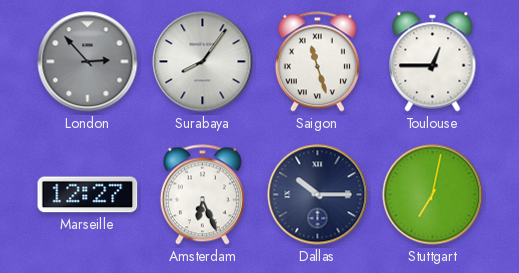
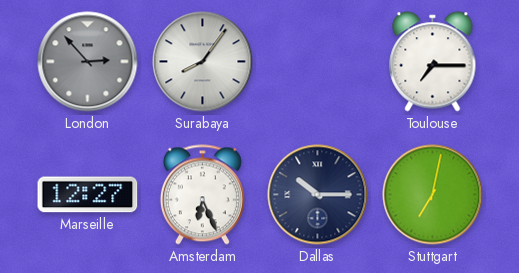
Saigon: 11:27 -> none (317, 62)
Toulouse: 12:45 -> 7:15 (433, 62)
